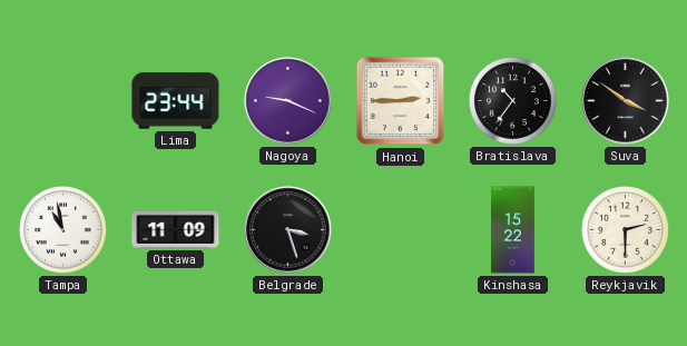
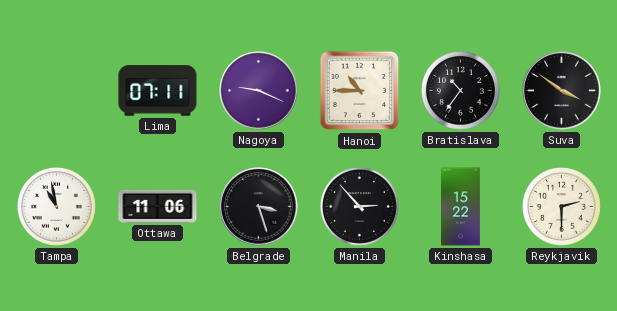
Lima: 23:44 -> 07:11 (158, 91)
Hanoi: 2:45 -> 10:45 (360, 91)
Ottawa: 11:09 -> 11:06 (158, 206)
Manila: none -> 2:53 (359, 206)
